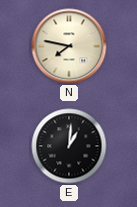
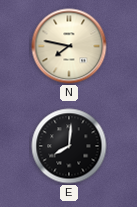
E: 1:01 -> 8:01 (69, 146)
